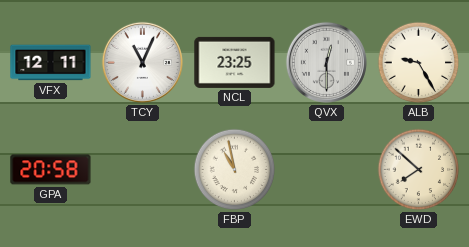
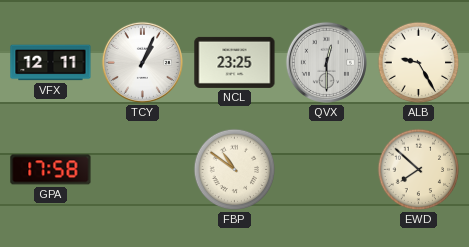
TCY: 11:04 -> 1:04 (142, 62)
GPA: 20:58 -> 17:58 (51, 170)
FBP: 10:58 -> 10:51 (235, 170)
